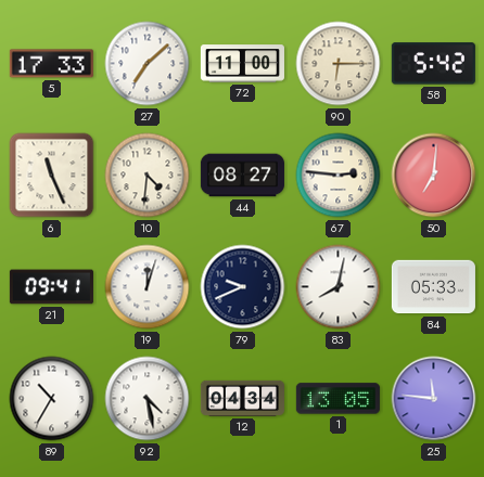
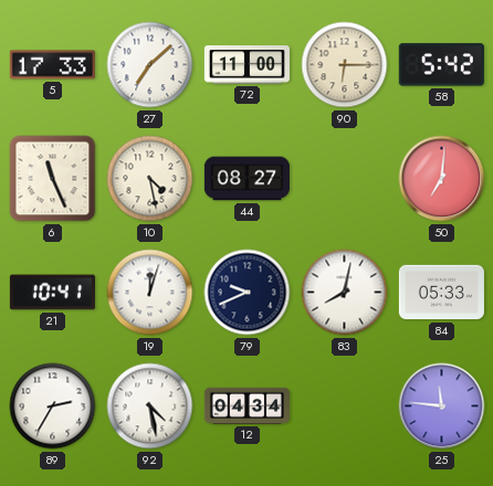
10: 4:31 -> 4:28 (150, 179)
67: 2:46 -> none (339, 176)
21: 09:41 -> 10:41 (52, 293)
89: 10:35 -> 2:35 (53, 406)
1: 13:05 -> none (337, 399)
